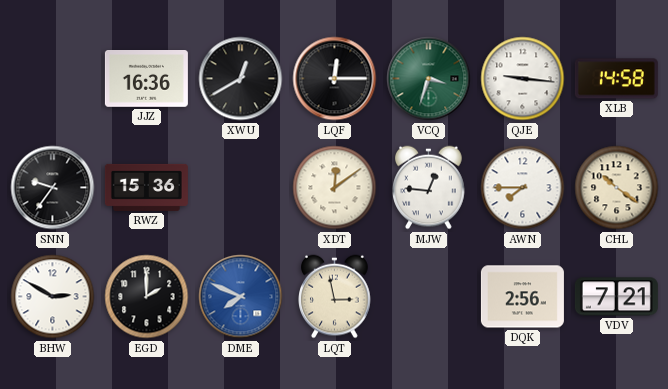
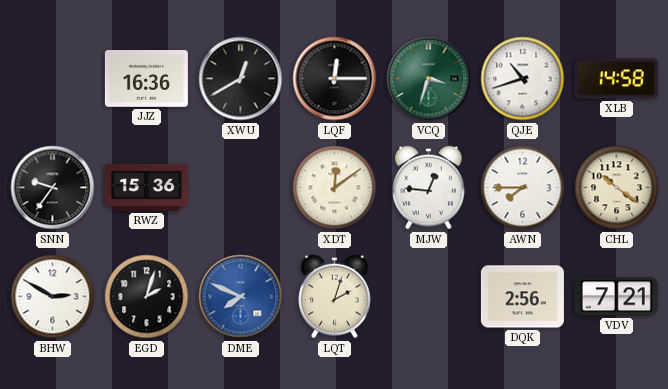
QJE: 9:16 -> 10:42 (523, 79)
EGD: 2:00 -> 2:03 (147, 297)
LQT: 2:58 -> 2:03 (335, 297)
